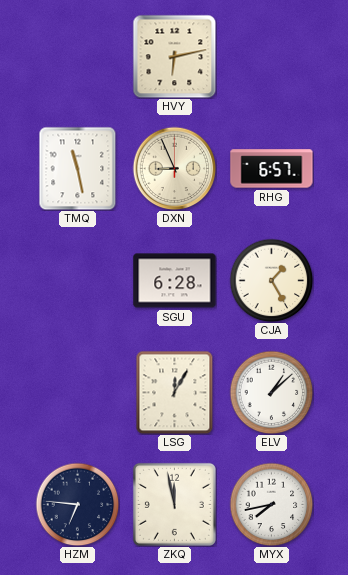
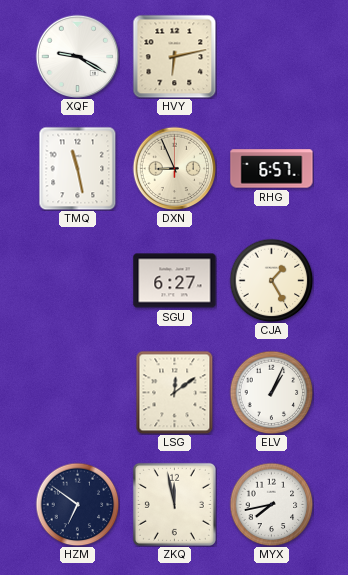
XQF: none -> 9:20 (77, 56)
SGU: 6:28 -> 6:27 (175, 281)
LSG: 12:05 -> 12:09 (175, 392)
ELV: 1:08 -> 1:04 (271, 392)
HZM: 6:46 -> 6:51 (77, 504)
